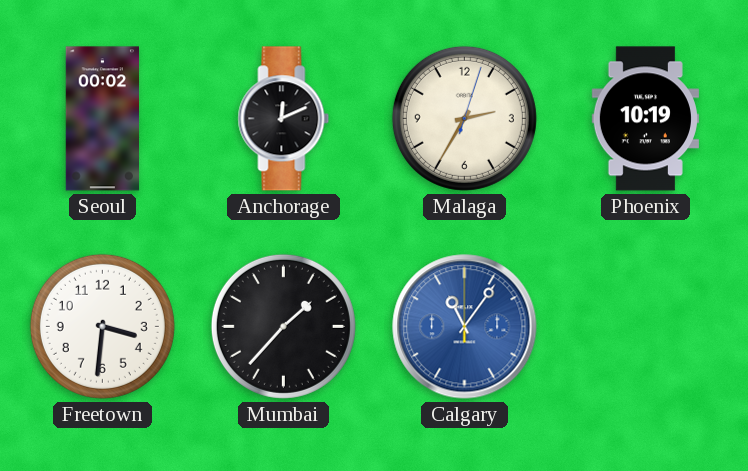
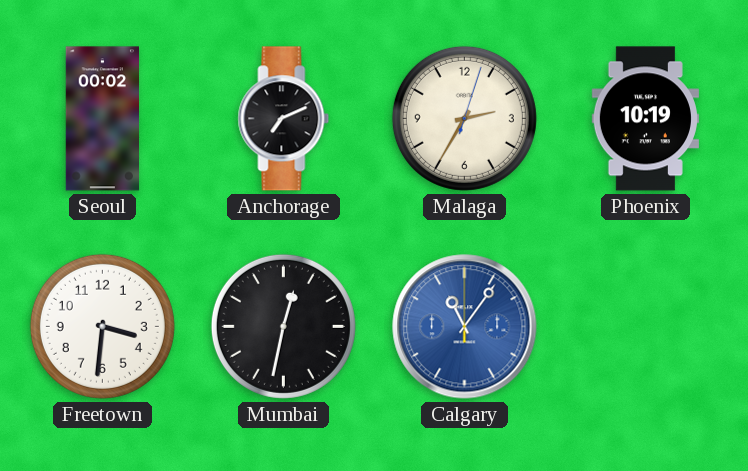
Anchorage: 12:11 -> 7:11 (284, 119)
Mumbai: 1:37 -> 12:32 (283, 326)
